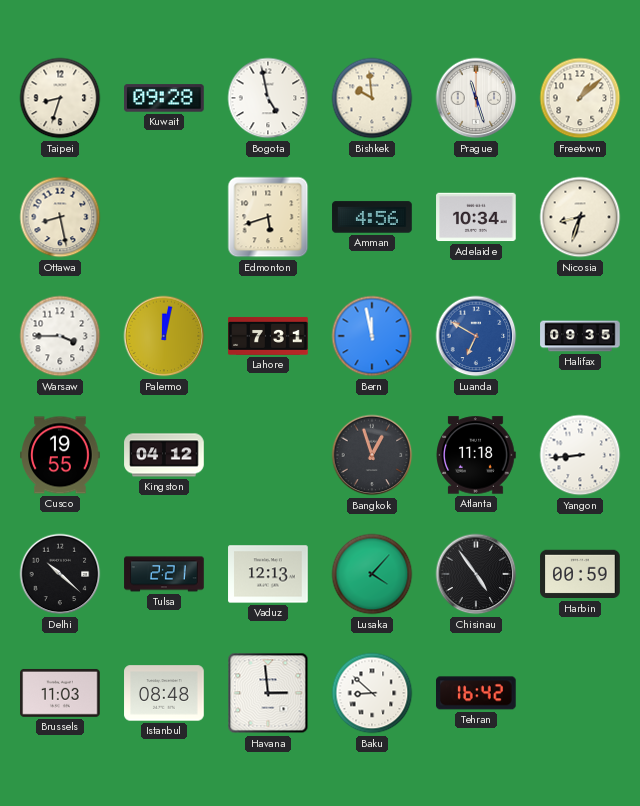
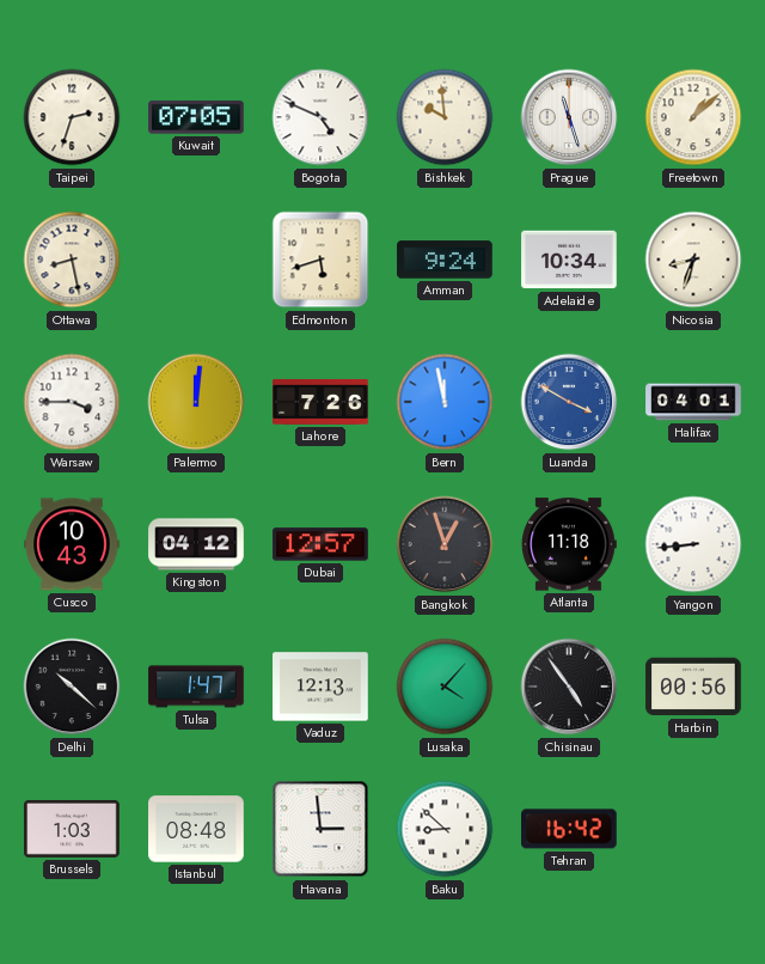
Taipei: 8:33 -> 2:33 (72, 117)
Kuwait: 09:28 -> 07:05 (196, 117)
Bogota: 4:58 -> 4:49 (320, 117)
Amman: 4:56 -> 9:24 (445, 260)
Palermo: 12:02 -> 12:01 (196, 402)
Lahore: 7:31 -> 7:26 (320, 402)
Luanda: 6:50 -> 3:50 (569, 402)
Halifax: 09:35 -> 04:01 (693, 402)
Cusco: 19:55 -> 10:43 (72, 544)
Dubai: none -> 12:57 (320, 544)
Tulsa: 2:21 -> 1:47 (196, 687)
Harbin: 00:59 -> 00:56 (693, 687)
Brussels: 11:03 -> 1:03 (72, 829)
